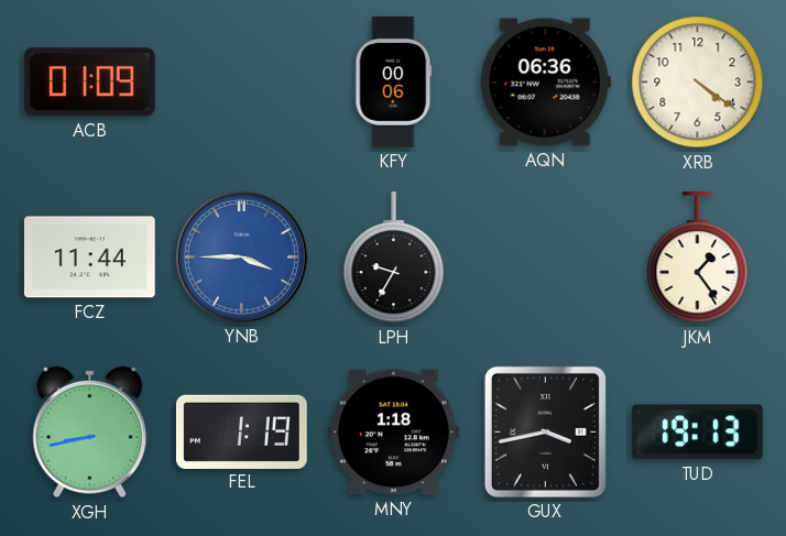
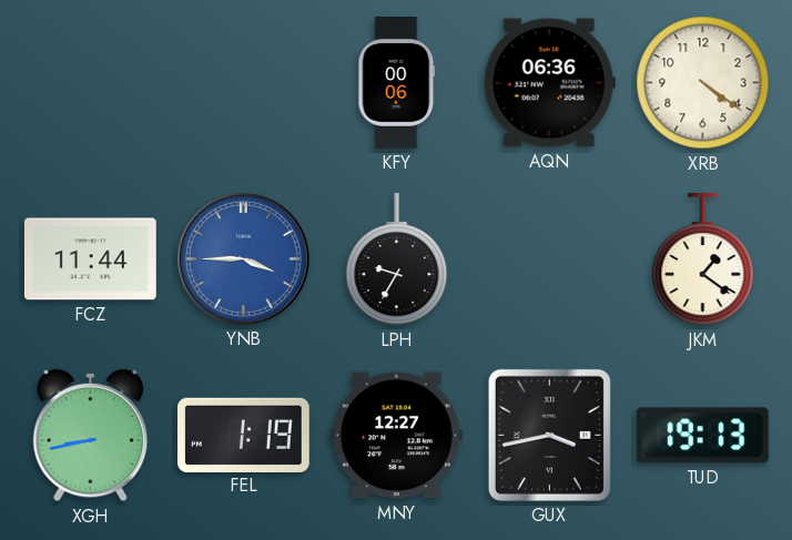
ACB: 01:09 -> none (89, 83)
JKM: 1:24 -> 1:21 (703, 261)
MNY: 1:18 -> 12:27 (396, 436)
